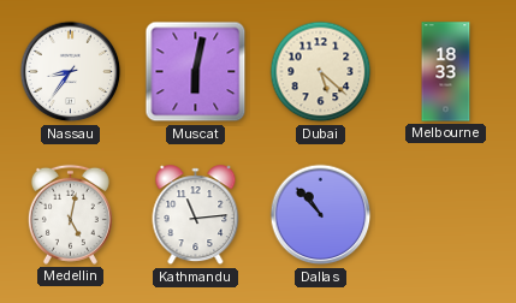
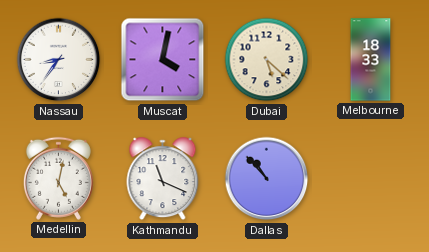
Muscat: 6:02 -> 4:02 (163, 60)
Kathmandu: 11:14 -> 11:19 (163, 179)
